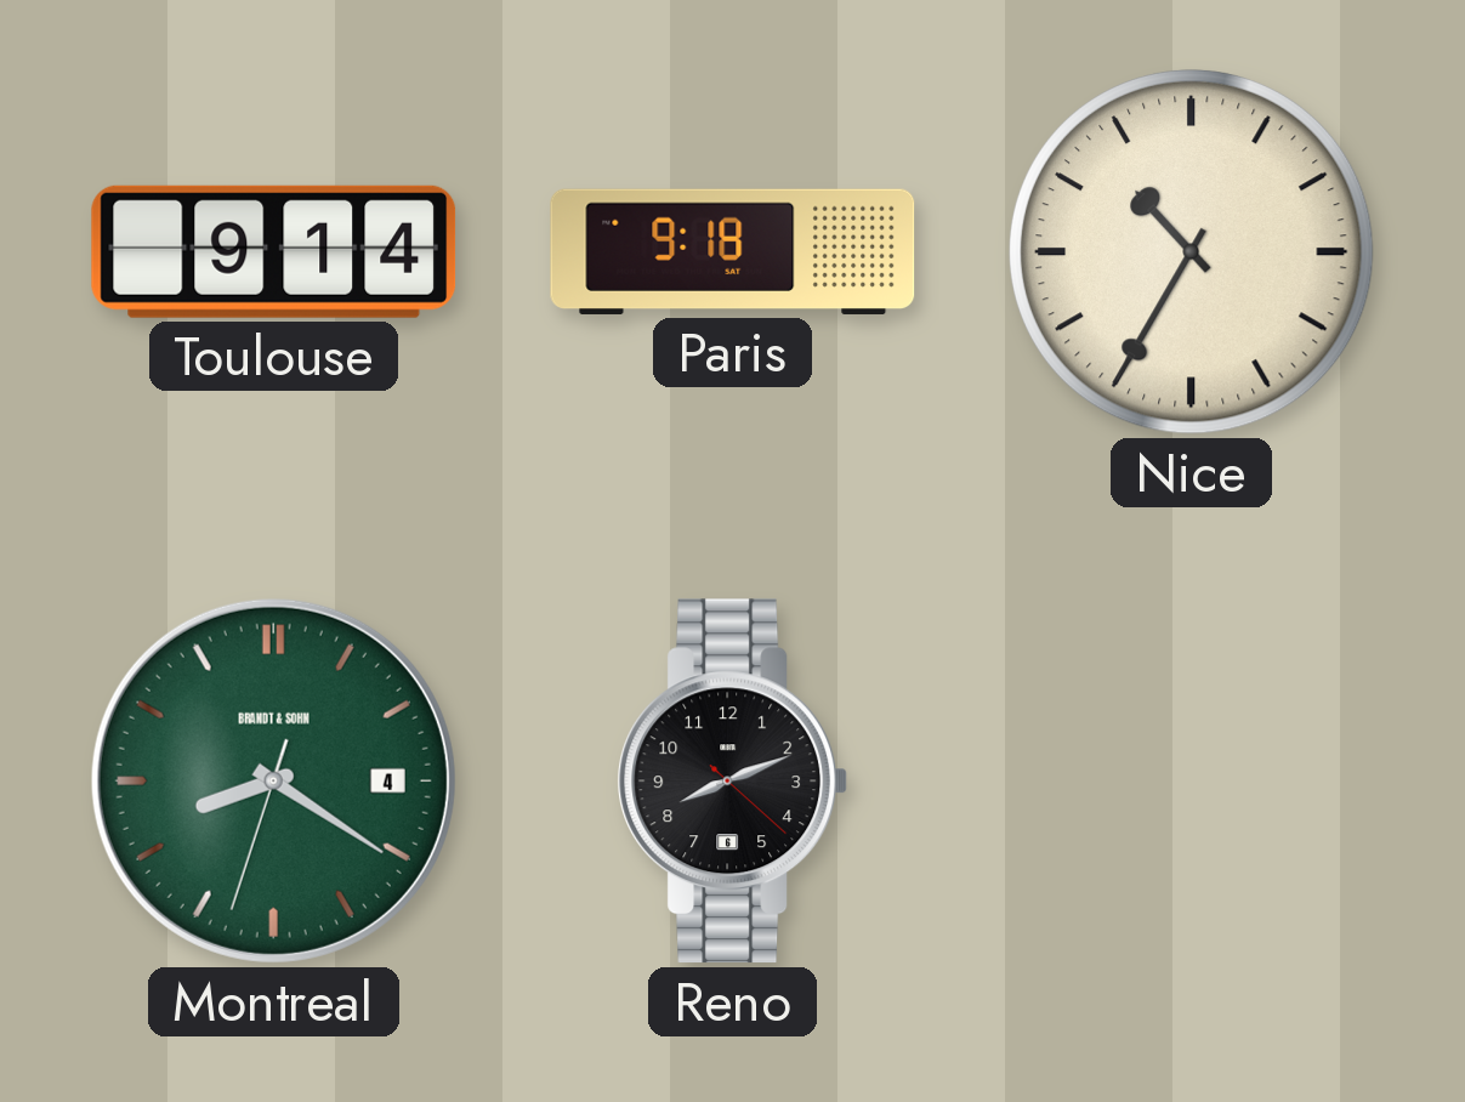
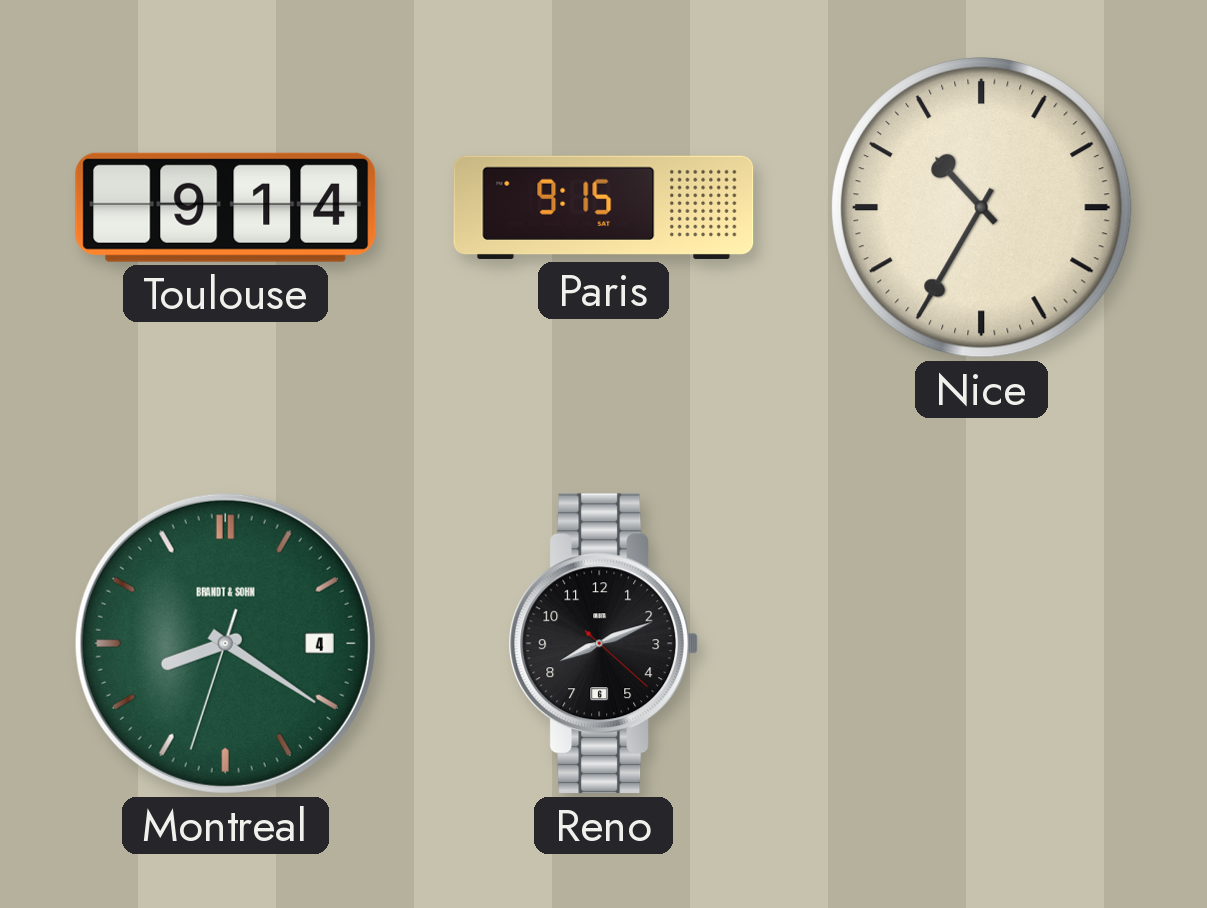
Paris: 9:18 -> 9:15 (604, 207)
